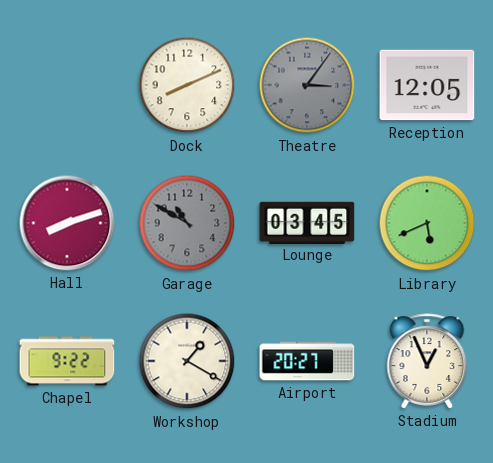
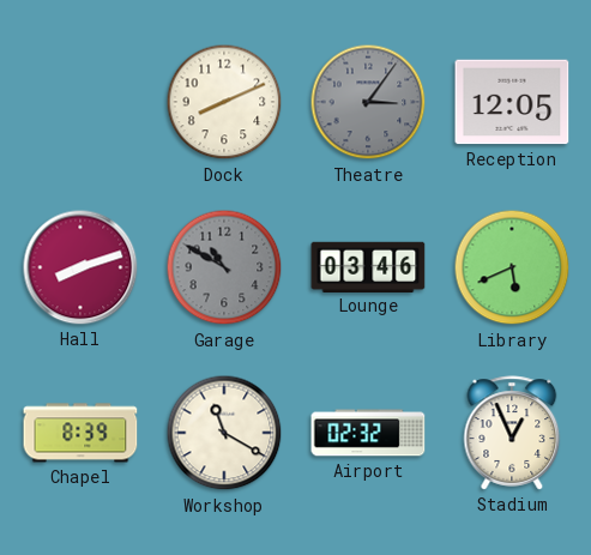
Lounge: 03:45 -> 03:46 (368, 266)
Chapel: 9:22 -> 8:39 (80, 433)
Workshop: 1:20 -> 11:20 (224, 433)
Airport: 20:27 -> 02:32 (368, 433)
